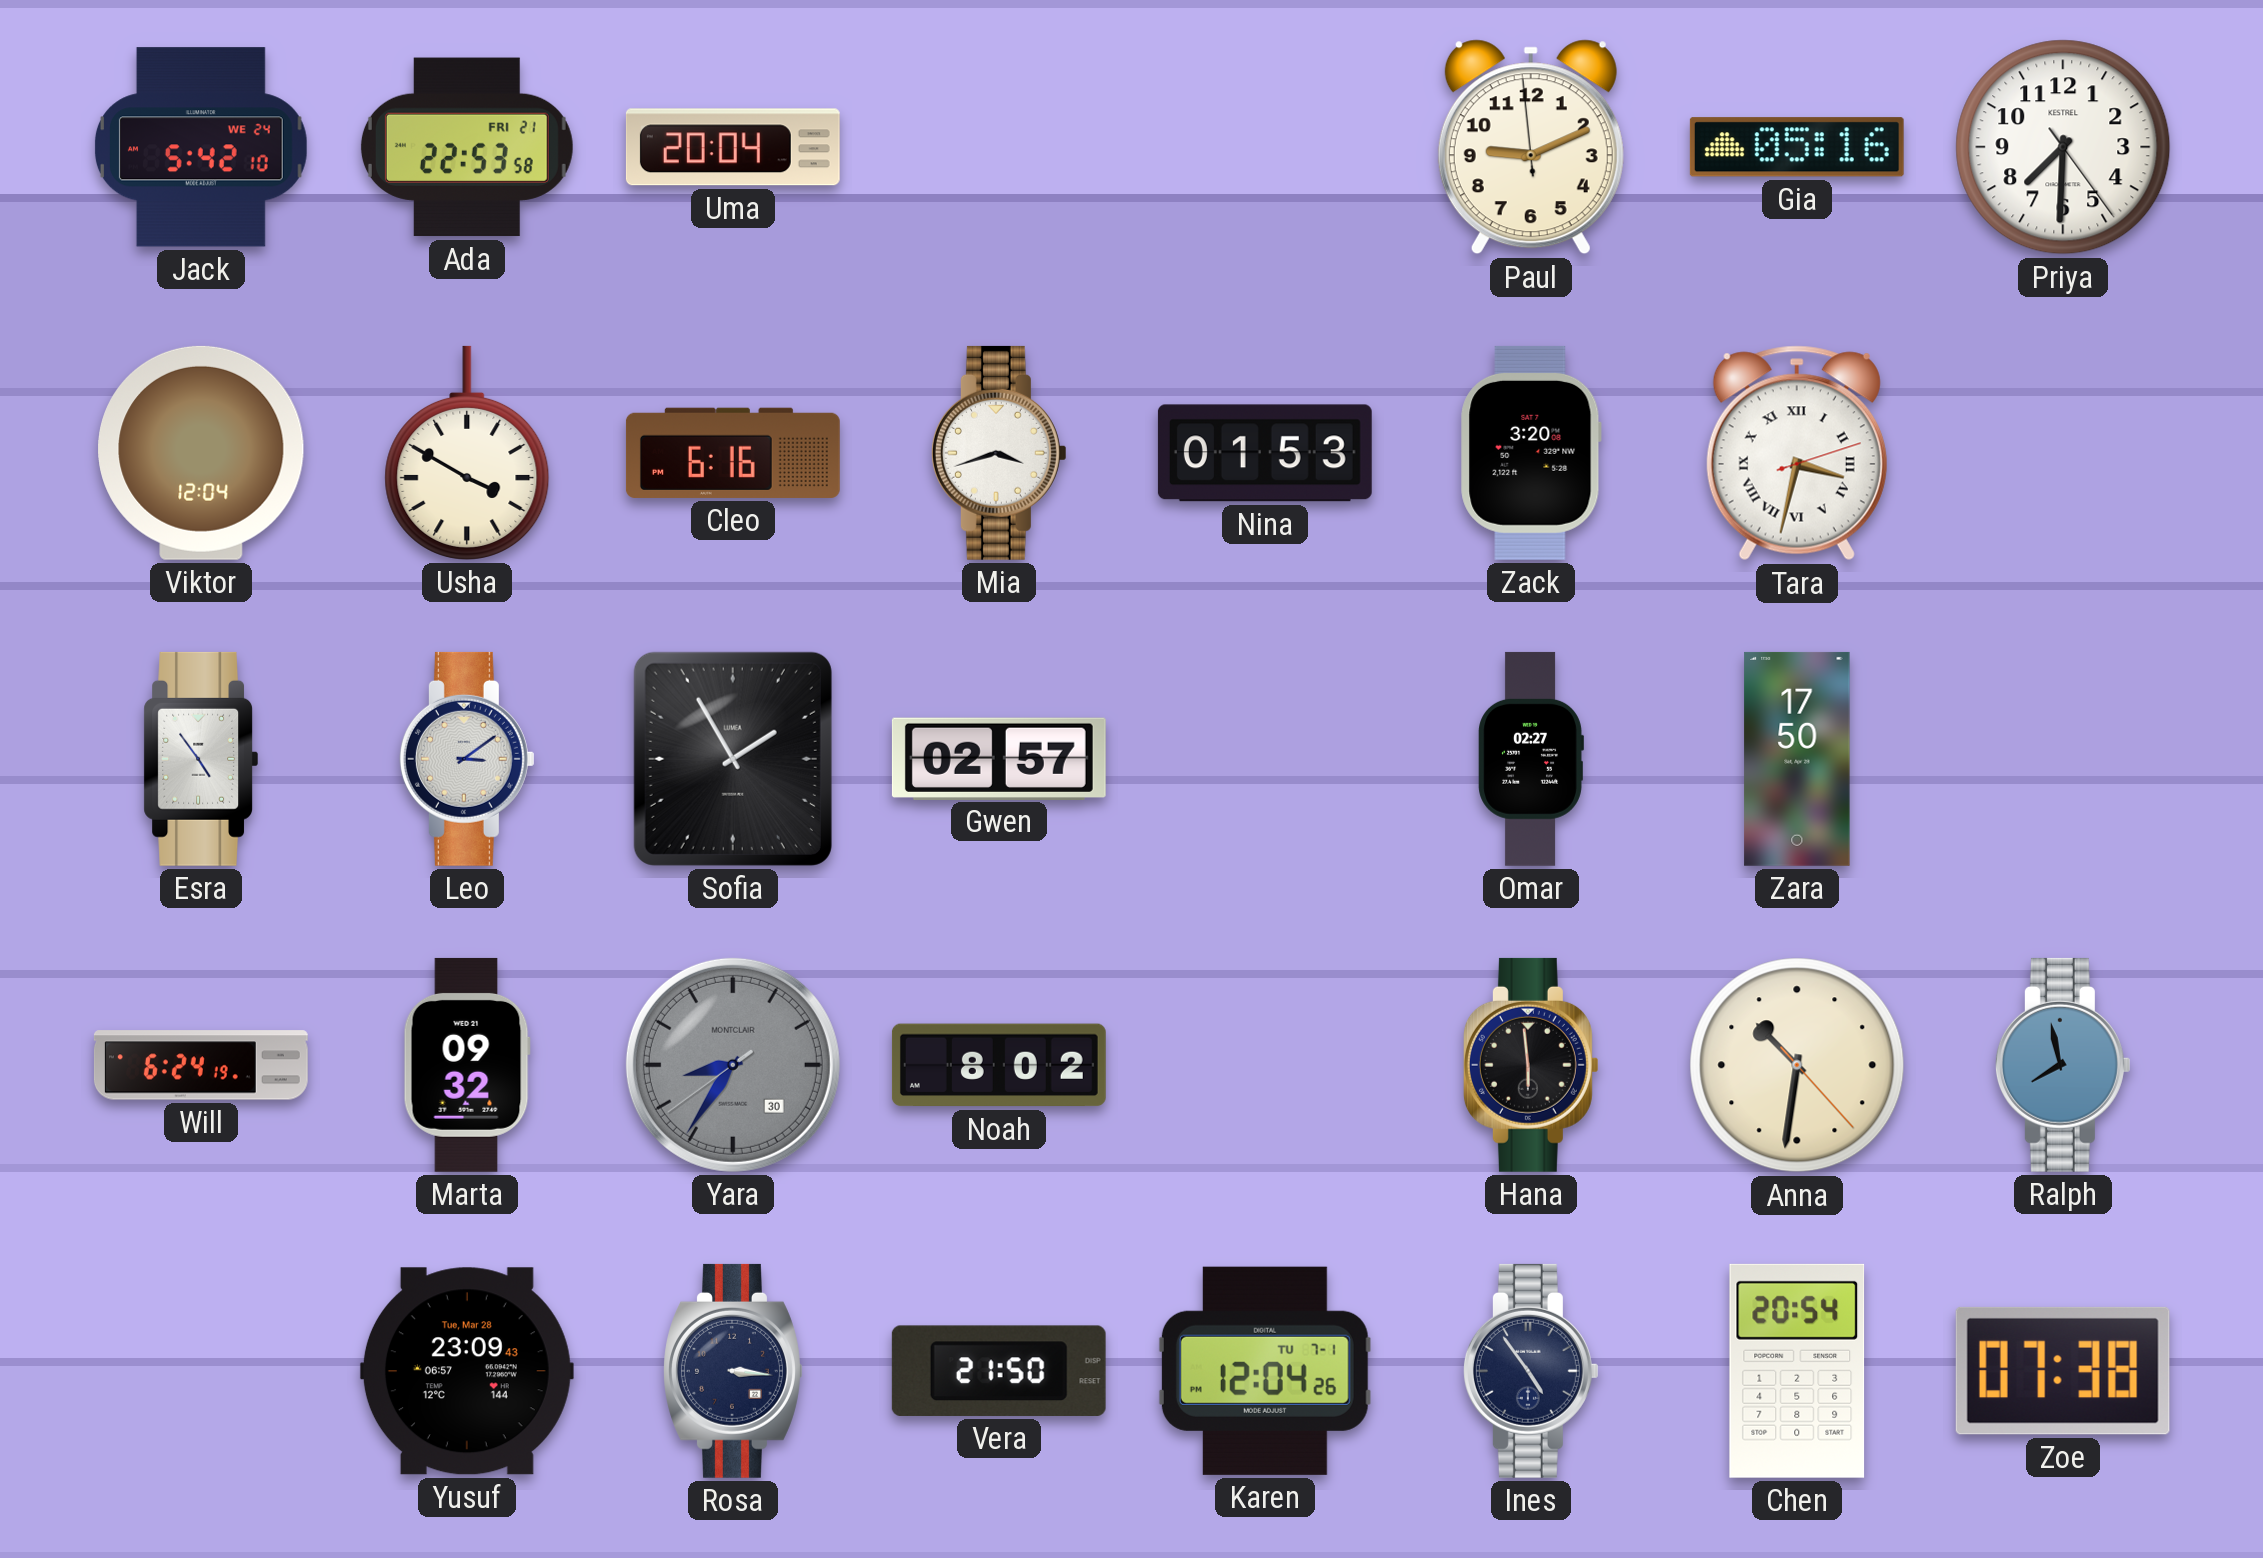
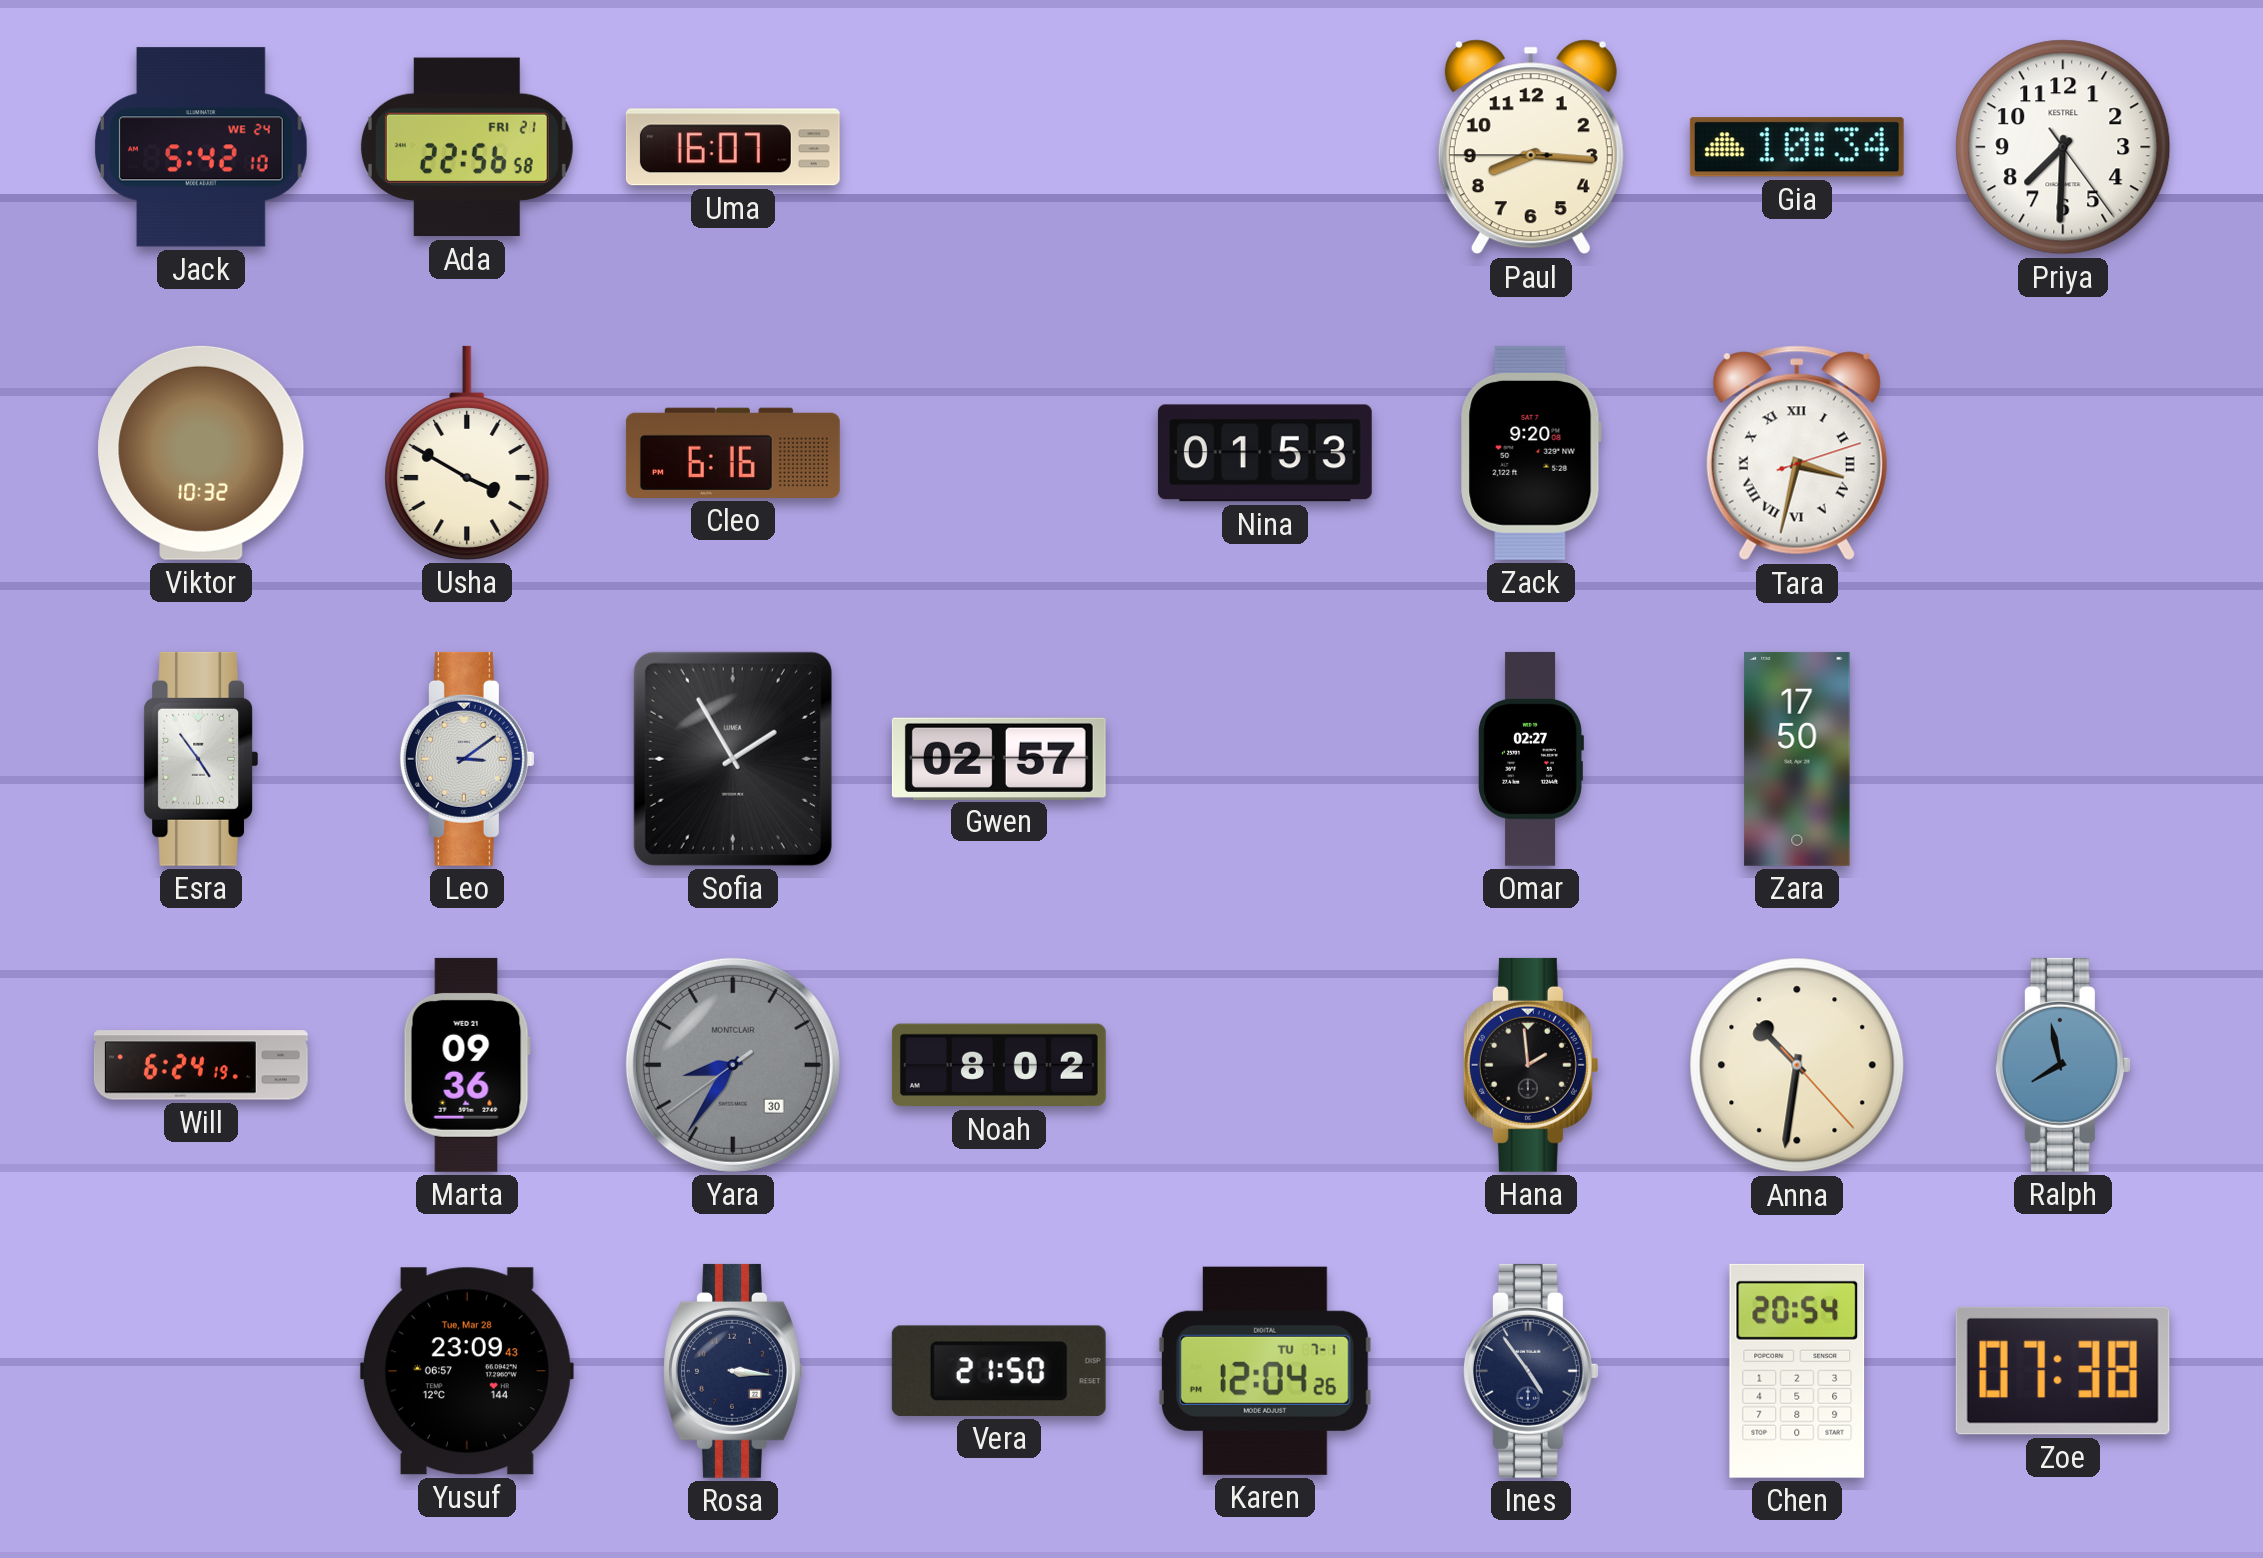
Ada: 22:53 -> 22:56 (467, 147)
Uma: 20:04 -> 16:07 (733, 147)
Paul: 9:10 -> 8:15 (1531, 147)
Gia: 05:16 -> 10:34 (1797, 147)
Viktor: 12:04 -> 10:32 (201, 453)
Mia: 3:42 -> none (999, 453)
Zack: 3:20 -> 9:20 (1531, 453)
Marta: 09:32 -> 09:36 (467, 1065)
Hana: 5:59 -> 1:59 (1531, 1065)
